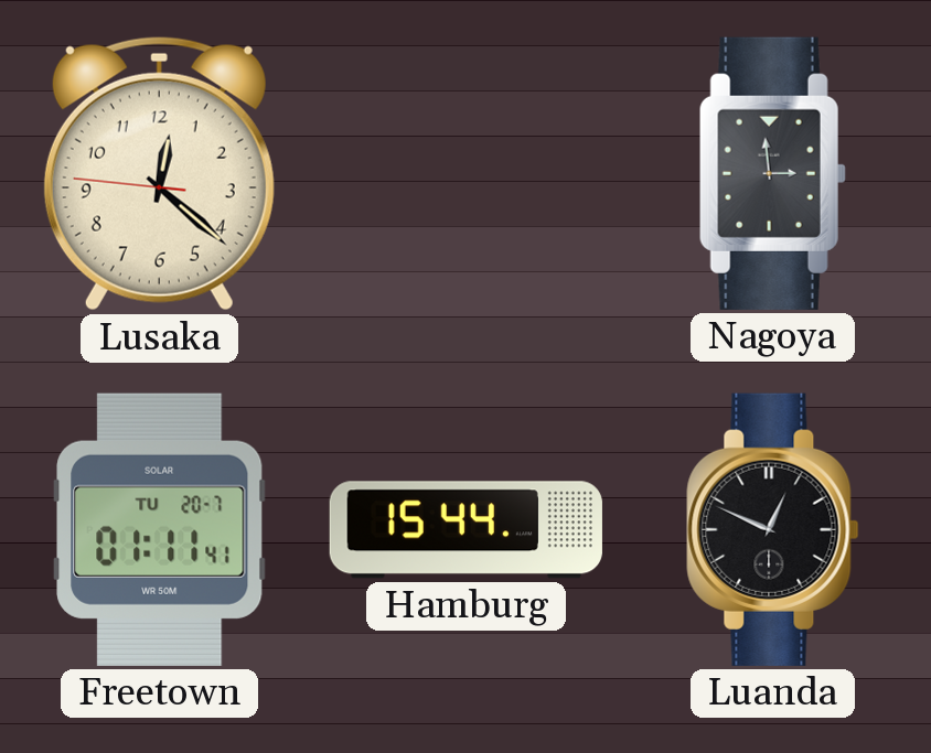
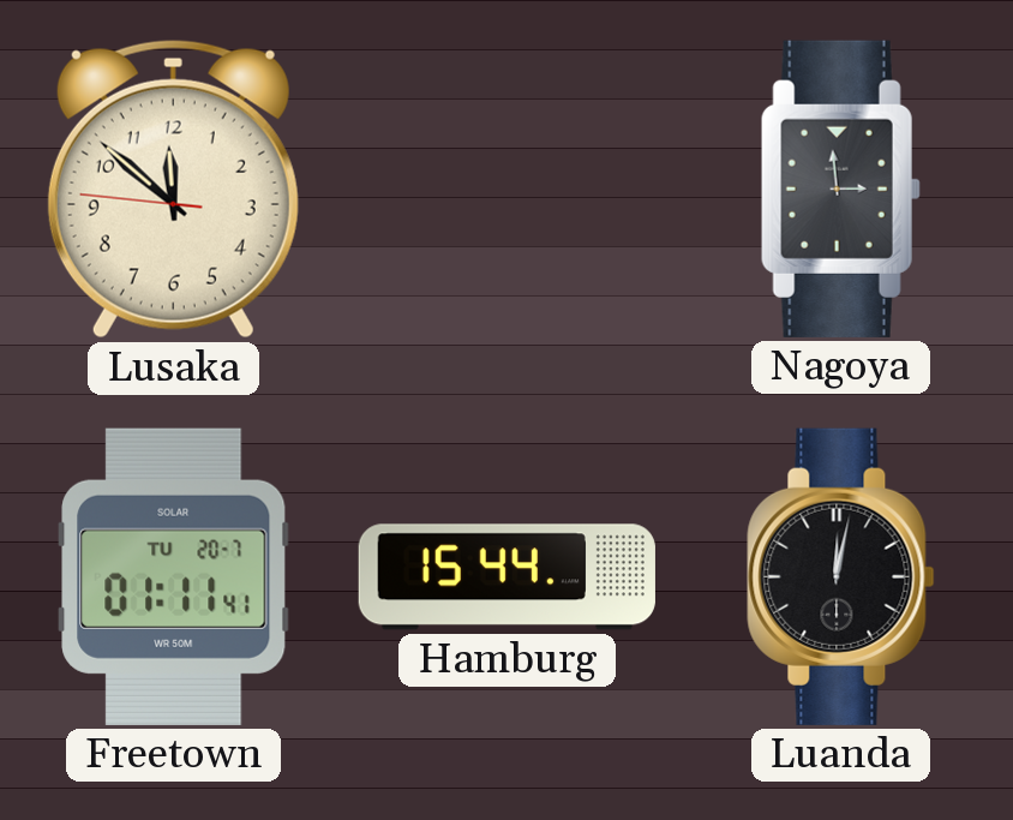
Lusaka: 12:21 -> 11:51 (173, 188)
Luanda: 12:49 -> 12:02 (841, 576)
